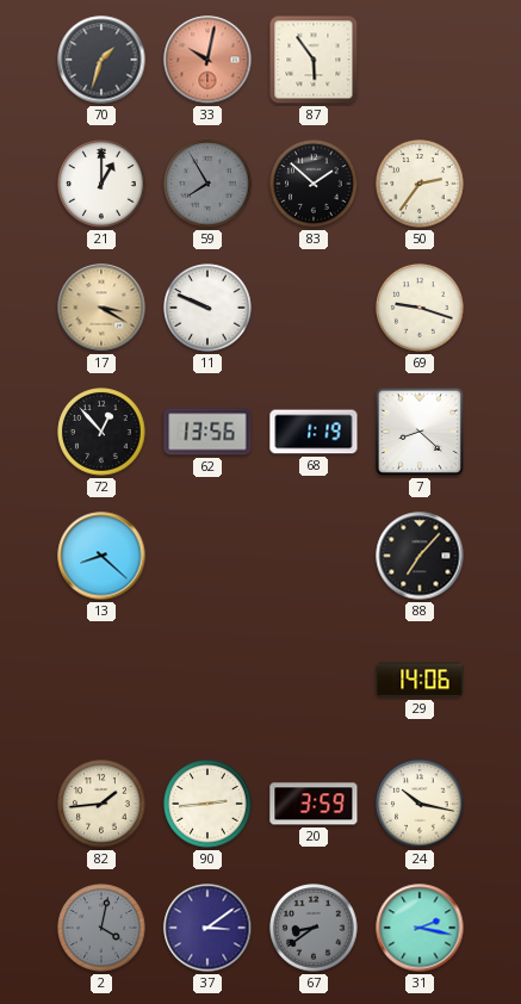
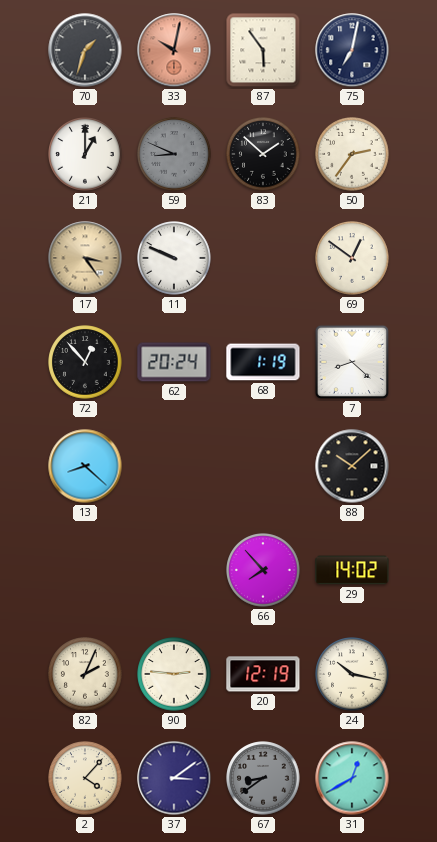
75: none -> 7:02 (352, 50)
59: 7:55 -> 8:49 (174, 154)
17: 3:20 -> 3:24 (85, 258)
69: 9:18 -> 12:51 (352, 258)
62: 13:56 -> 20:24 (174, 362)
88: 7:07 -> 10:08 (352, 466)
66: none -> 7:53 (263, 570)
29: 14:06 -> 14:02 (352, 570)
82: 1:44 -> 2:04 (85, 674)
90: 2:44 -> 2:46 (174, 674)
20: 3:59 -> 12:19 (263, 674)
2: 4:02 -> 4:07 (85, 778)
2 dial: grey -> cream (85, 778)
31: 2:17 -> 12:40 (352, 778)
